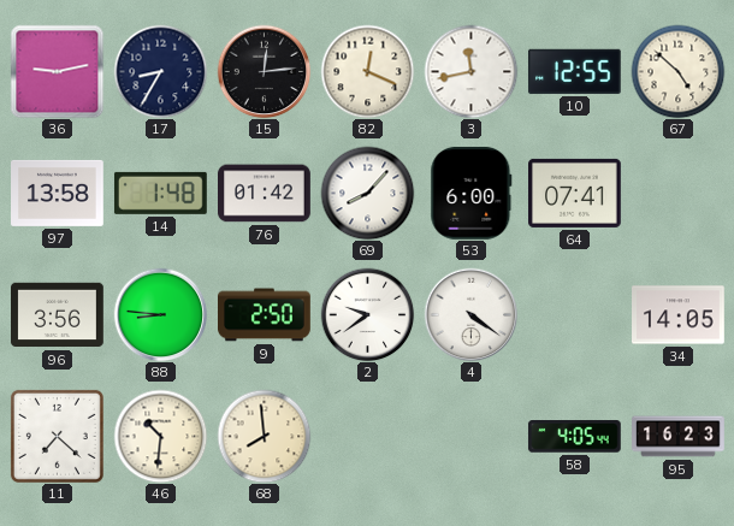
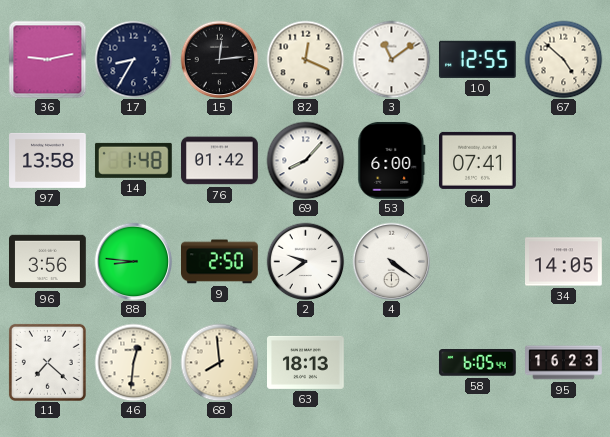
3: 11:43 -> 11:09 (391, 59)
46: 10:31 -> 12:31 (133, 362)
63: none -> 18:13 (306, 362)
58: 4:05 -> 6:05 (477, 363)
